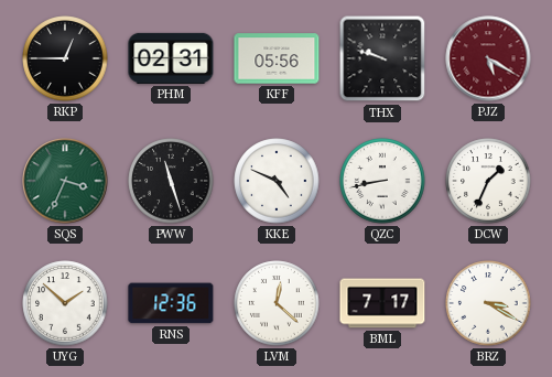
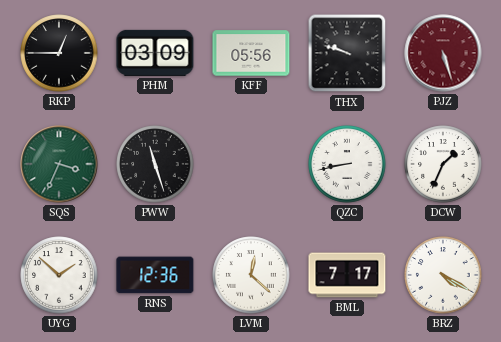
PHM: 02:31 -> 03:09 (155, 53)
PJZ: 5:20 -> 5:27 (443, 53)
KKE: 4:49 -> none (277, 181)
BRZ: 3:20 -> 4:20 (443, 275)
